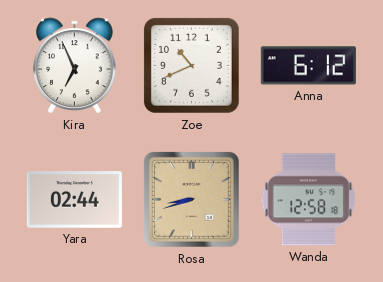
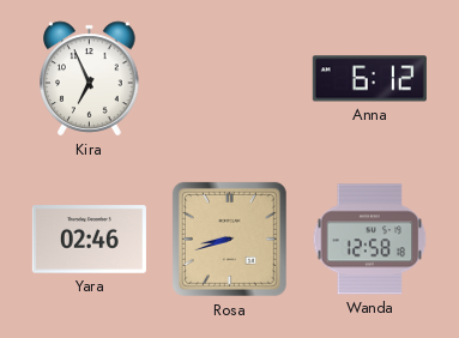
Zoe: 10:41 -> none (191, 65)
Yara: 02:44 -> 02:46 (89, 240)
